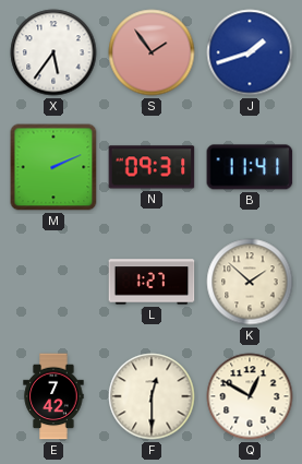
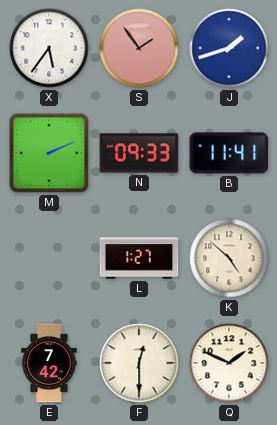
N: 09:31 -> 09:33 (139, 153)
K: 1:52 -> 4:52 (229, 258)
Q: 12:50 -> 1:49 (229, 363)
